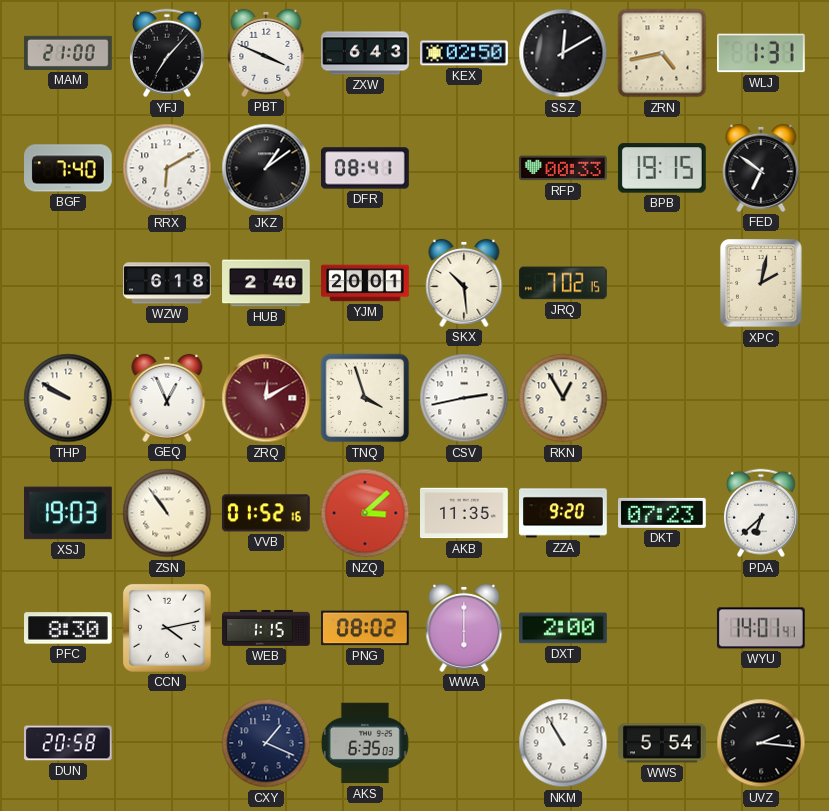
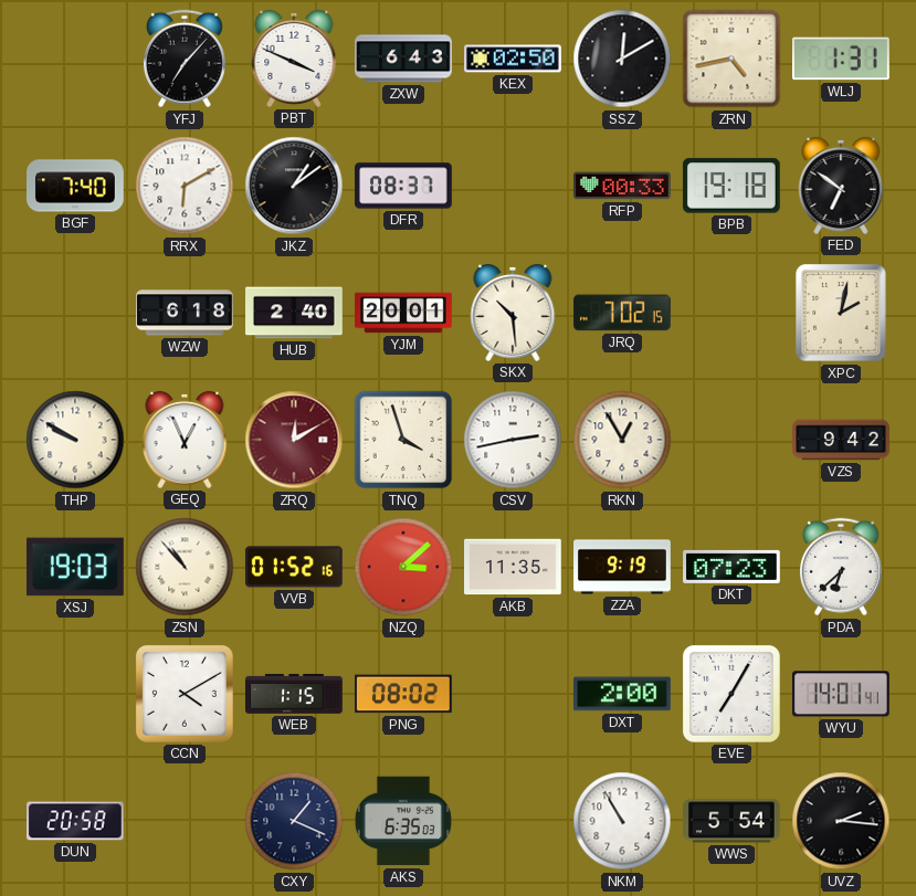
MAM: 21:00 -> none (68, 53)
DFR: 08:41 -> 08:37 (403, 186)
BPB: 19:15 -> 19:18 (731, 186)
VZS: none -> 9:42 (841, 440)
ZSN: 10:54 -> 10:53 (185, 567)
ZZA: 9:20 -> 9:19 (622, 567)
PFC: 8:30 -> none (69, 628)
CCN: 4:13 -> 4:10 (185, 694)
WWA: 6:00 -> none (464, 628)
EVE: none -> 7:05 (731, 694)
